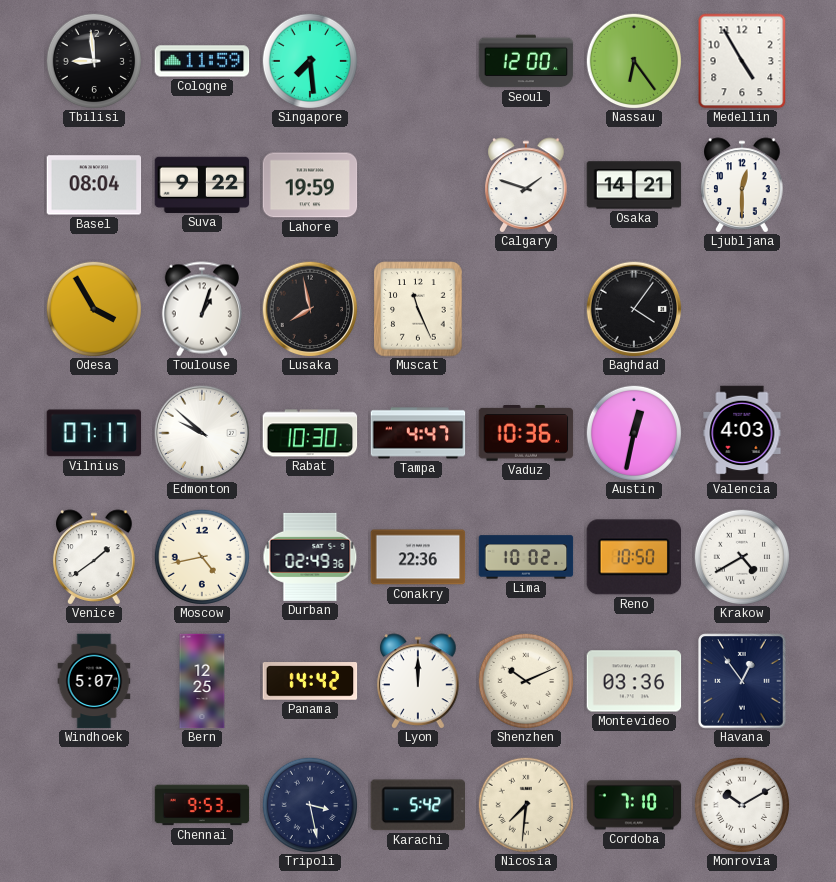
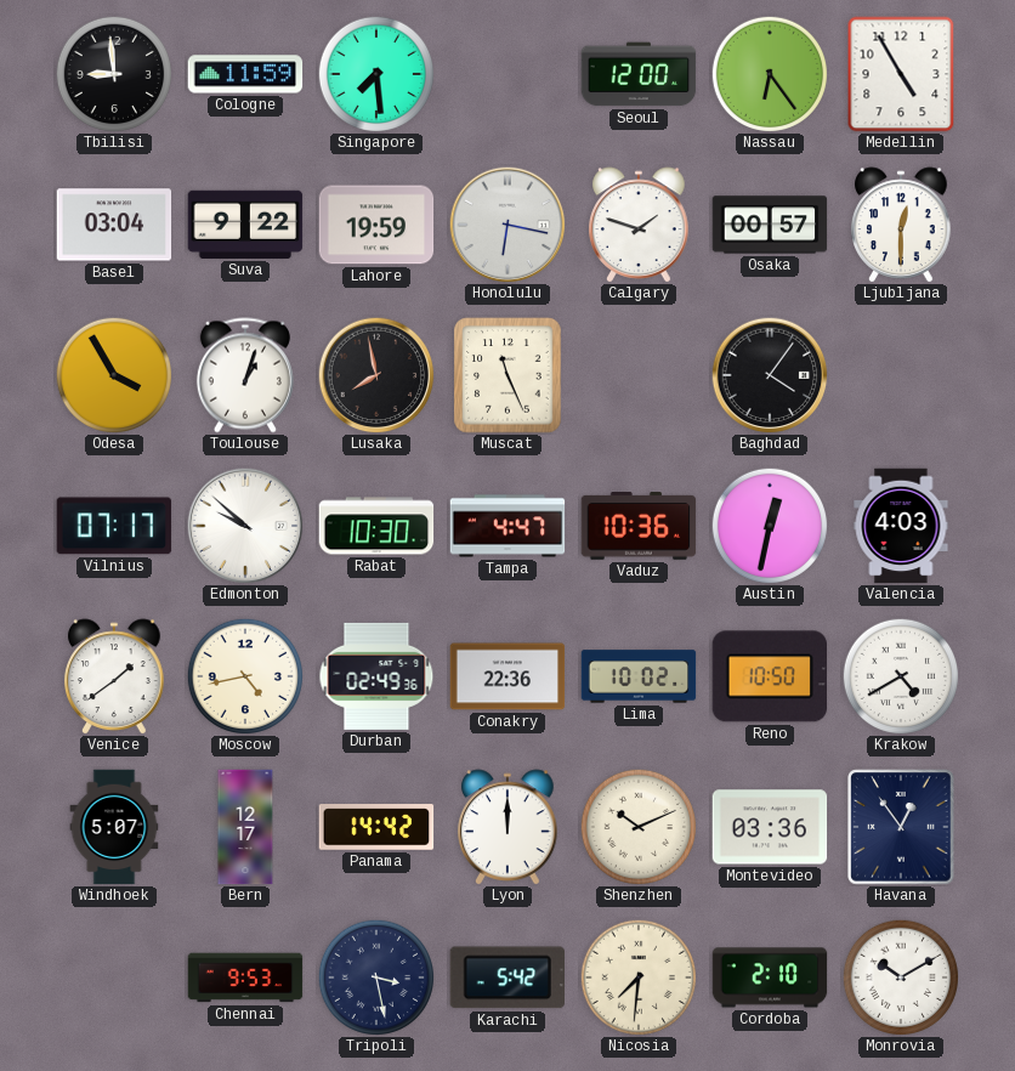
Basel: 08:04 -> 03:04 (114, 225)
Honolulu: none -> 6:17 (508, 225)
Osaka: 14:21 -> 00:57 (770, 225)
Bern: 12:25 -> 12:17 (245, 827)
Cordoba: 7:10 -> 2:10 (770, 977)
